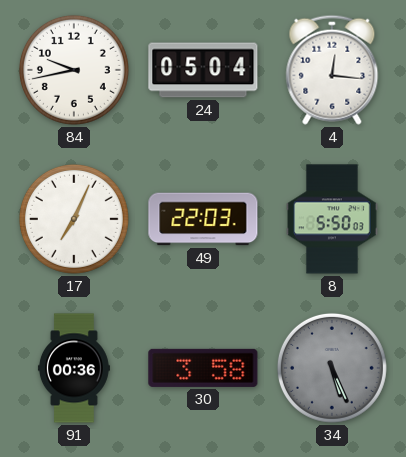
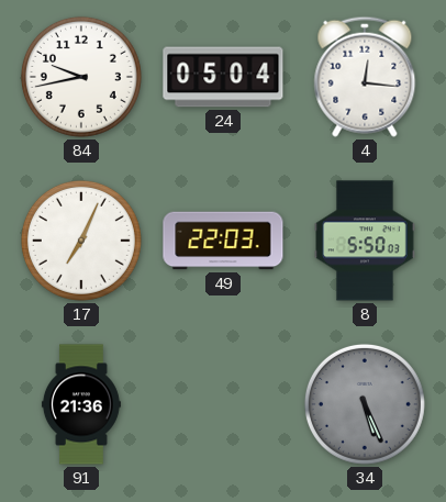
91: 00:36 -> 21:36 (81, 404)
30: 3:58 -> none (203, 368)
